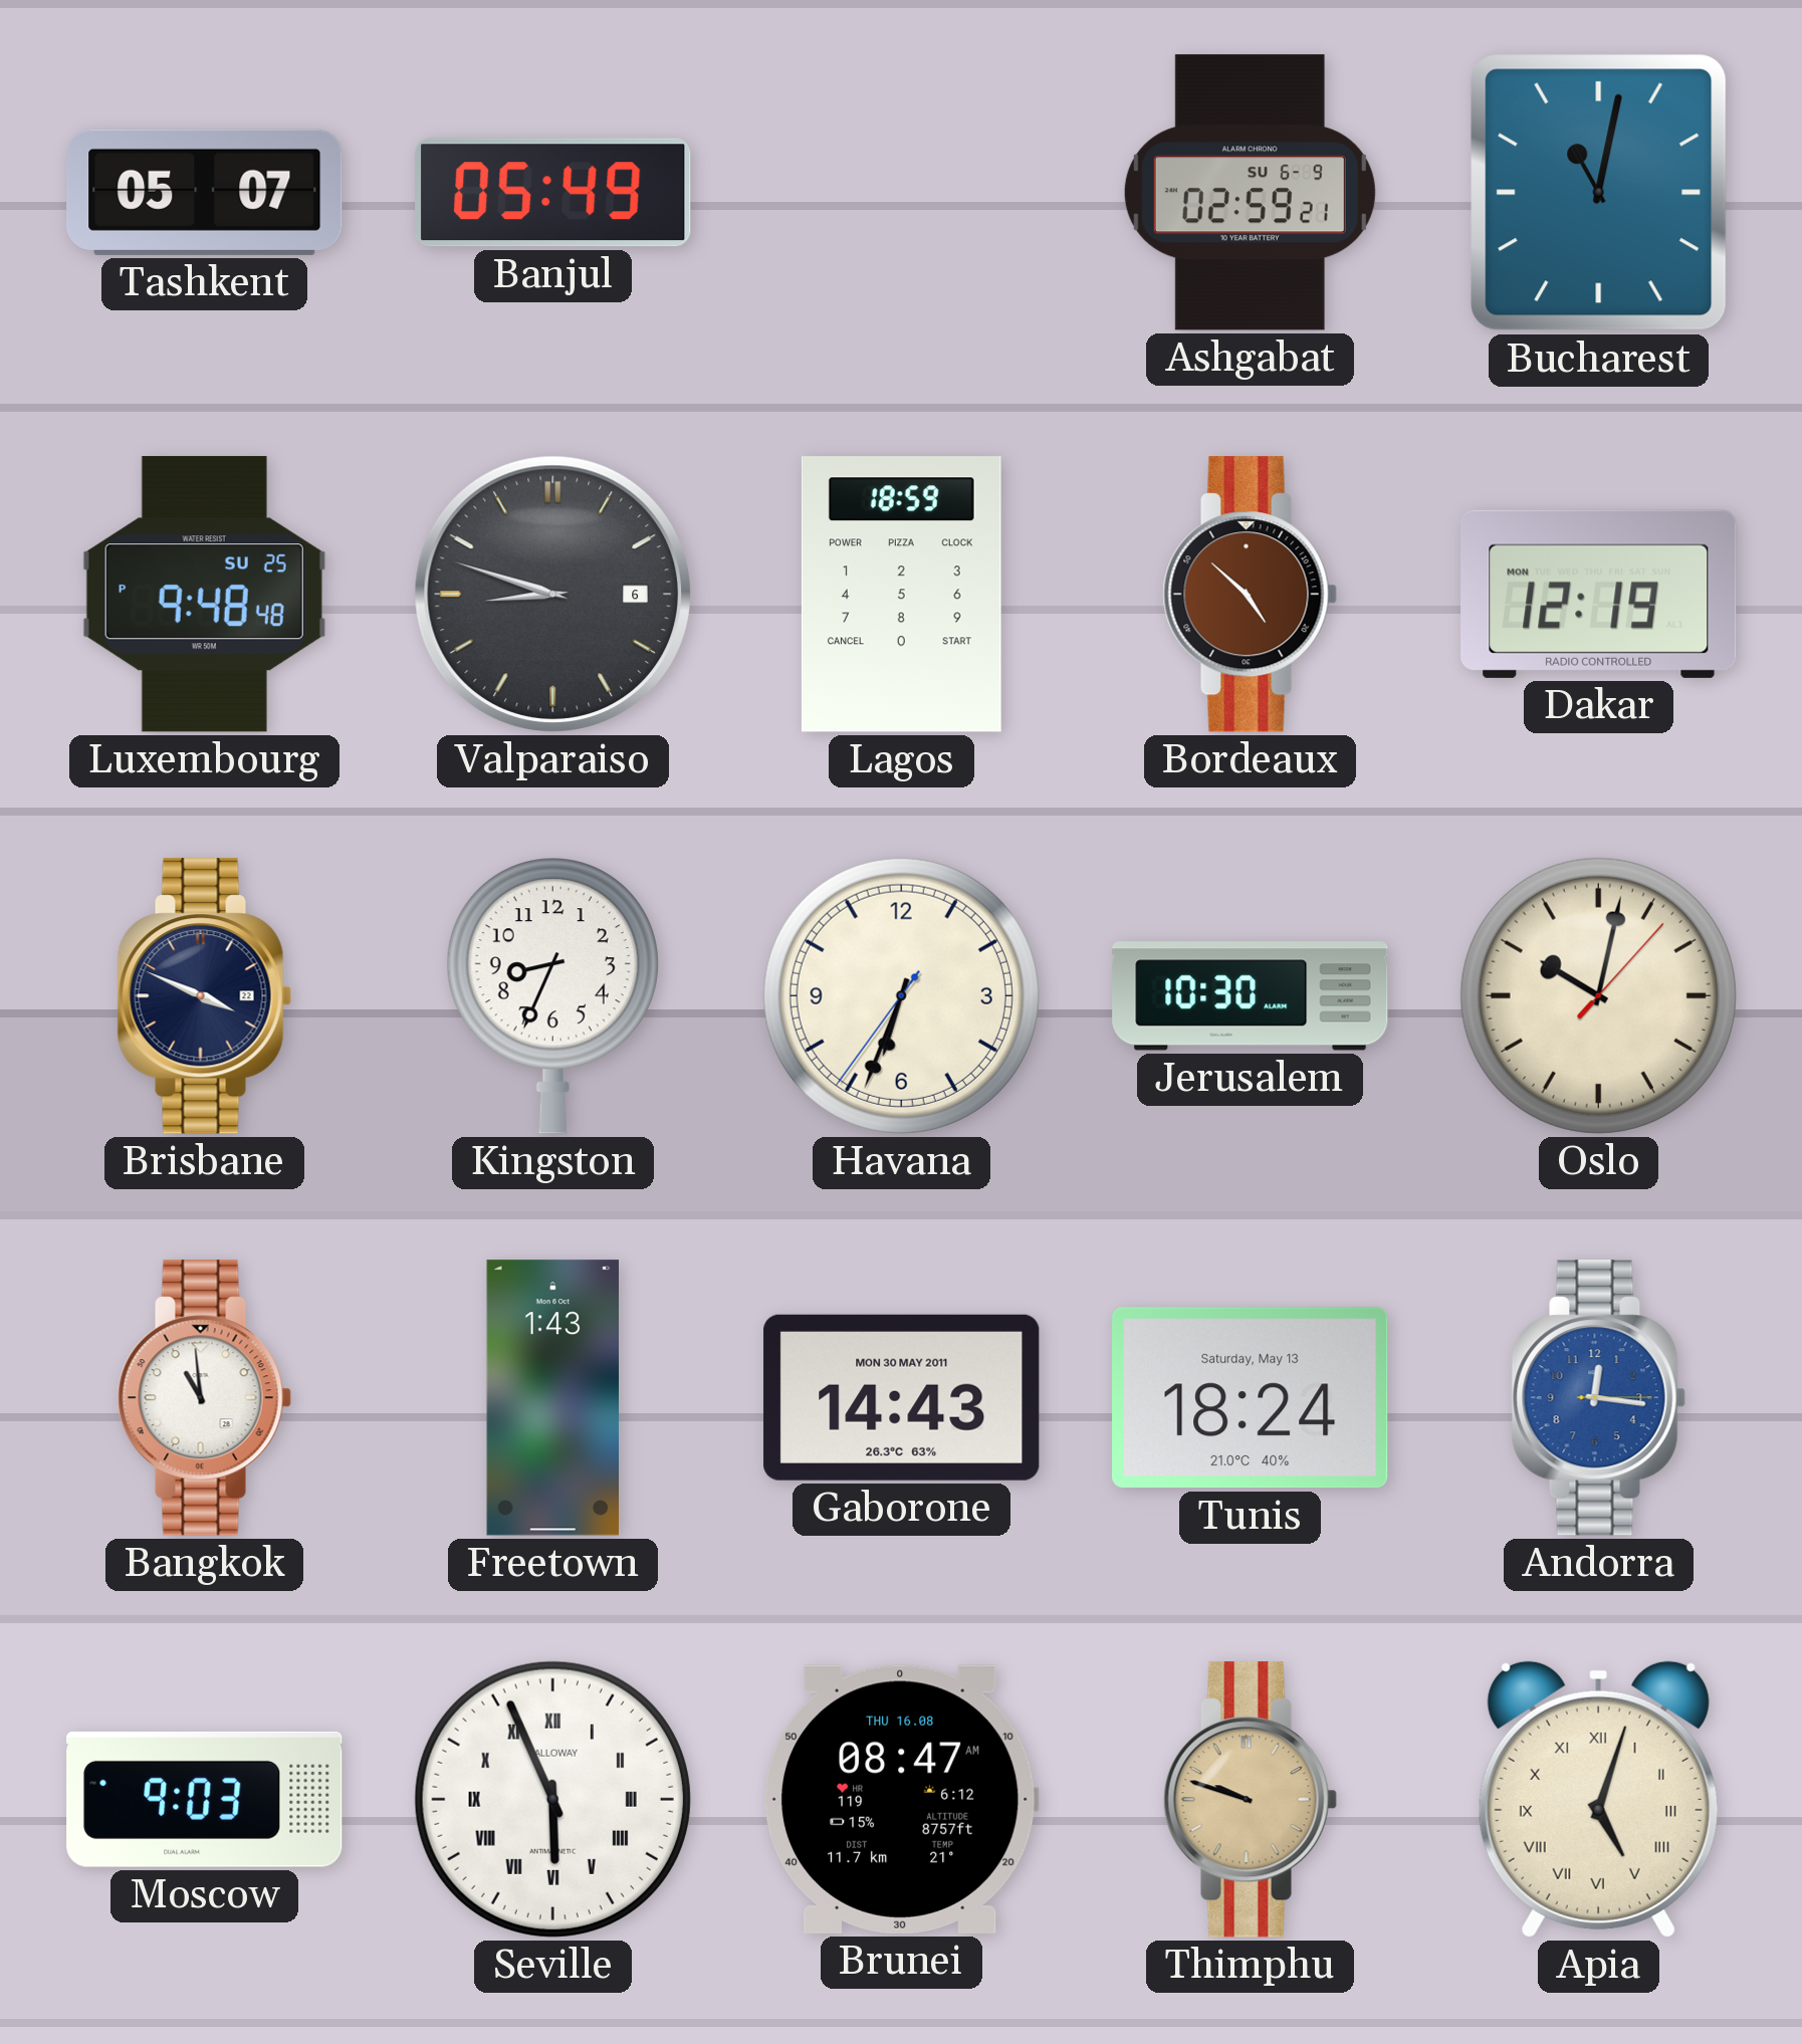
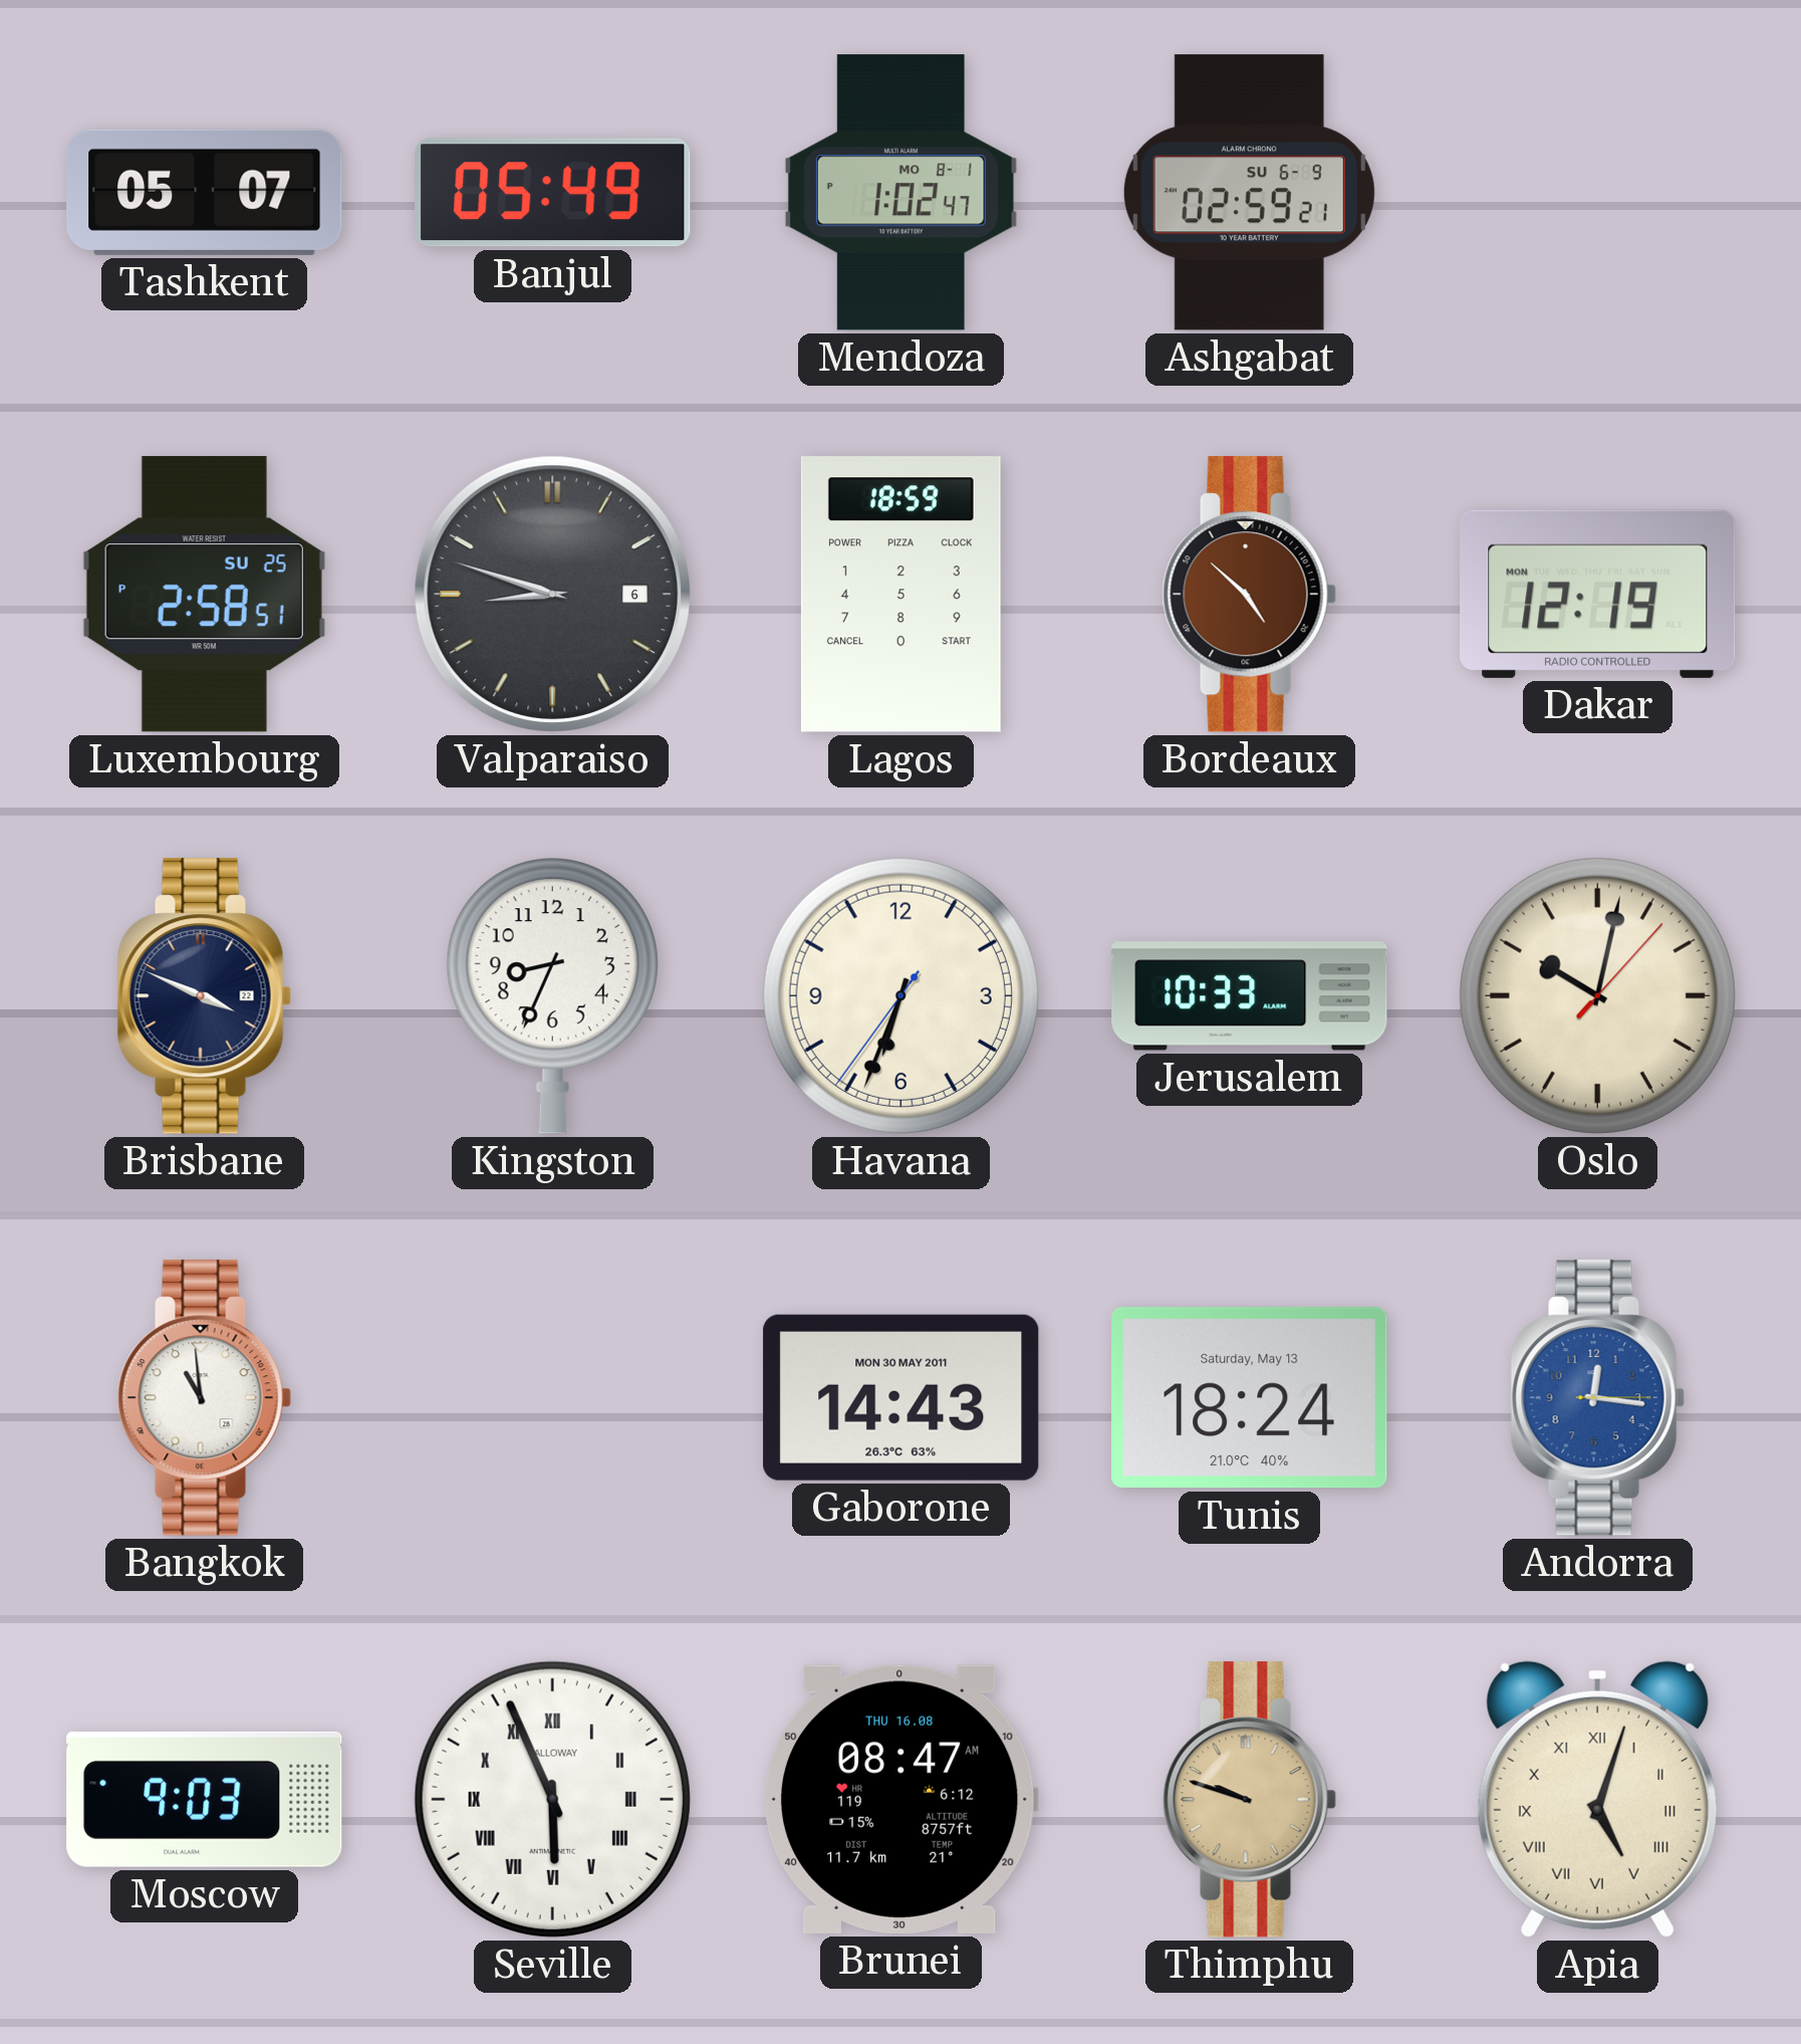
Mendoza: none -> 1:02 (900, 193)
Bucharest: 11:02 -> none (1599, 193)
Luxembourg: 9:48 -> 2:58 (204, 595)
Jerusalem: 10:30 -> 10:33 (1250, 996)
Freetown: 1:43 -> none (552, 1398)
